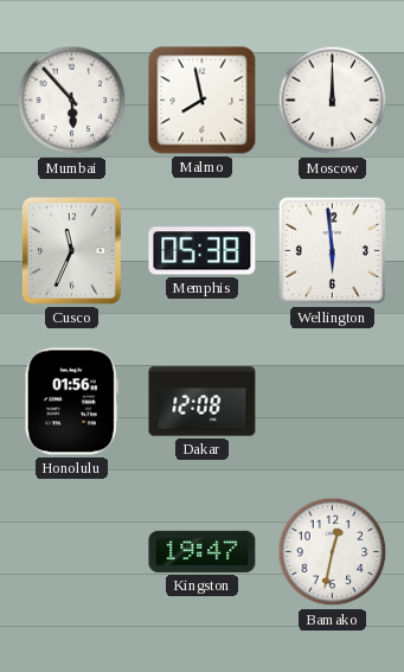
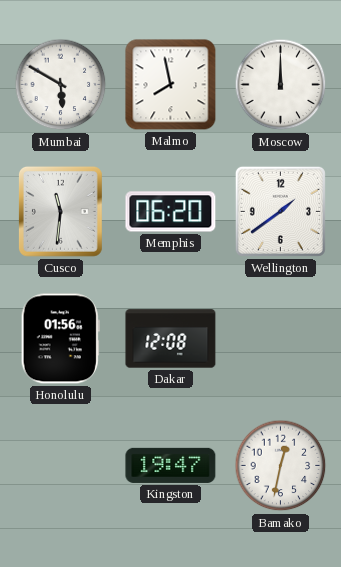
Mumbai: 5:53 -> 5:50 (61, 85)
Cusco: 11:34 -> 11:31 (60, 211)
Memphis: 05:38 -> 06:20 (171, 212)
Wellington: 5:59 -> 1:39 (280, 211)
